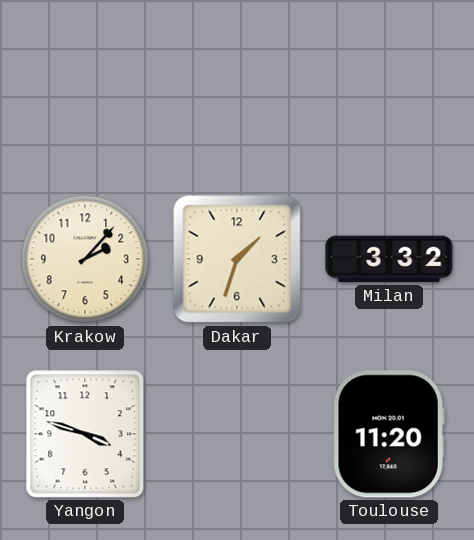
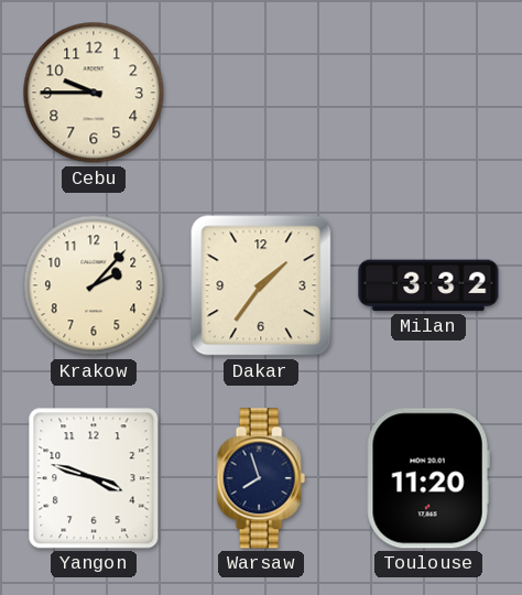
Cebu: none -> 9:45 (94, 93)
Dakar: 1:33 -> 1:36 (261, 285)
Warsaw: none -> 7:57 (261, 478)
